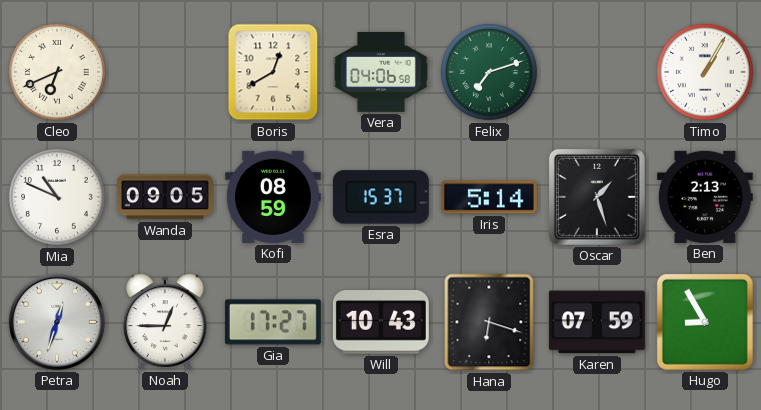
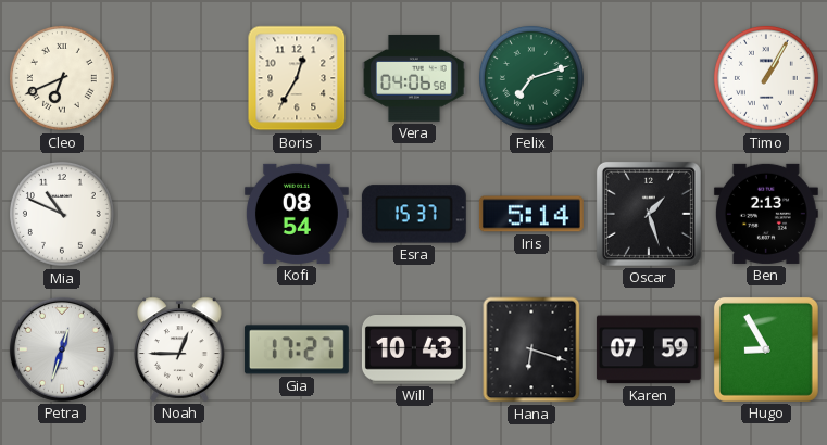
Boris: 12:40 -> 12:35 (297, 78)
Wanda: 09:05 -> none (165, 197)
Kofi: 08:59 -> 08:54 (297, 214)
